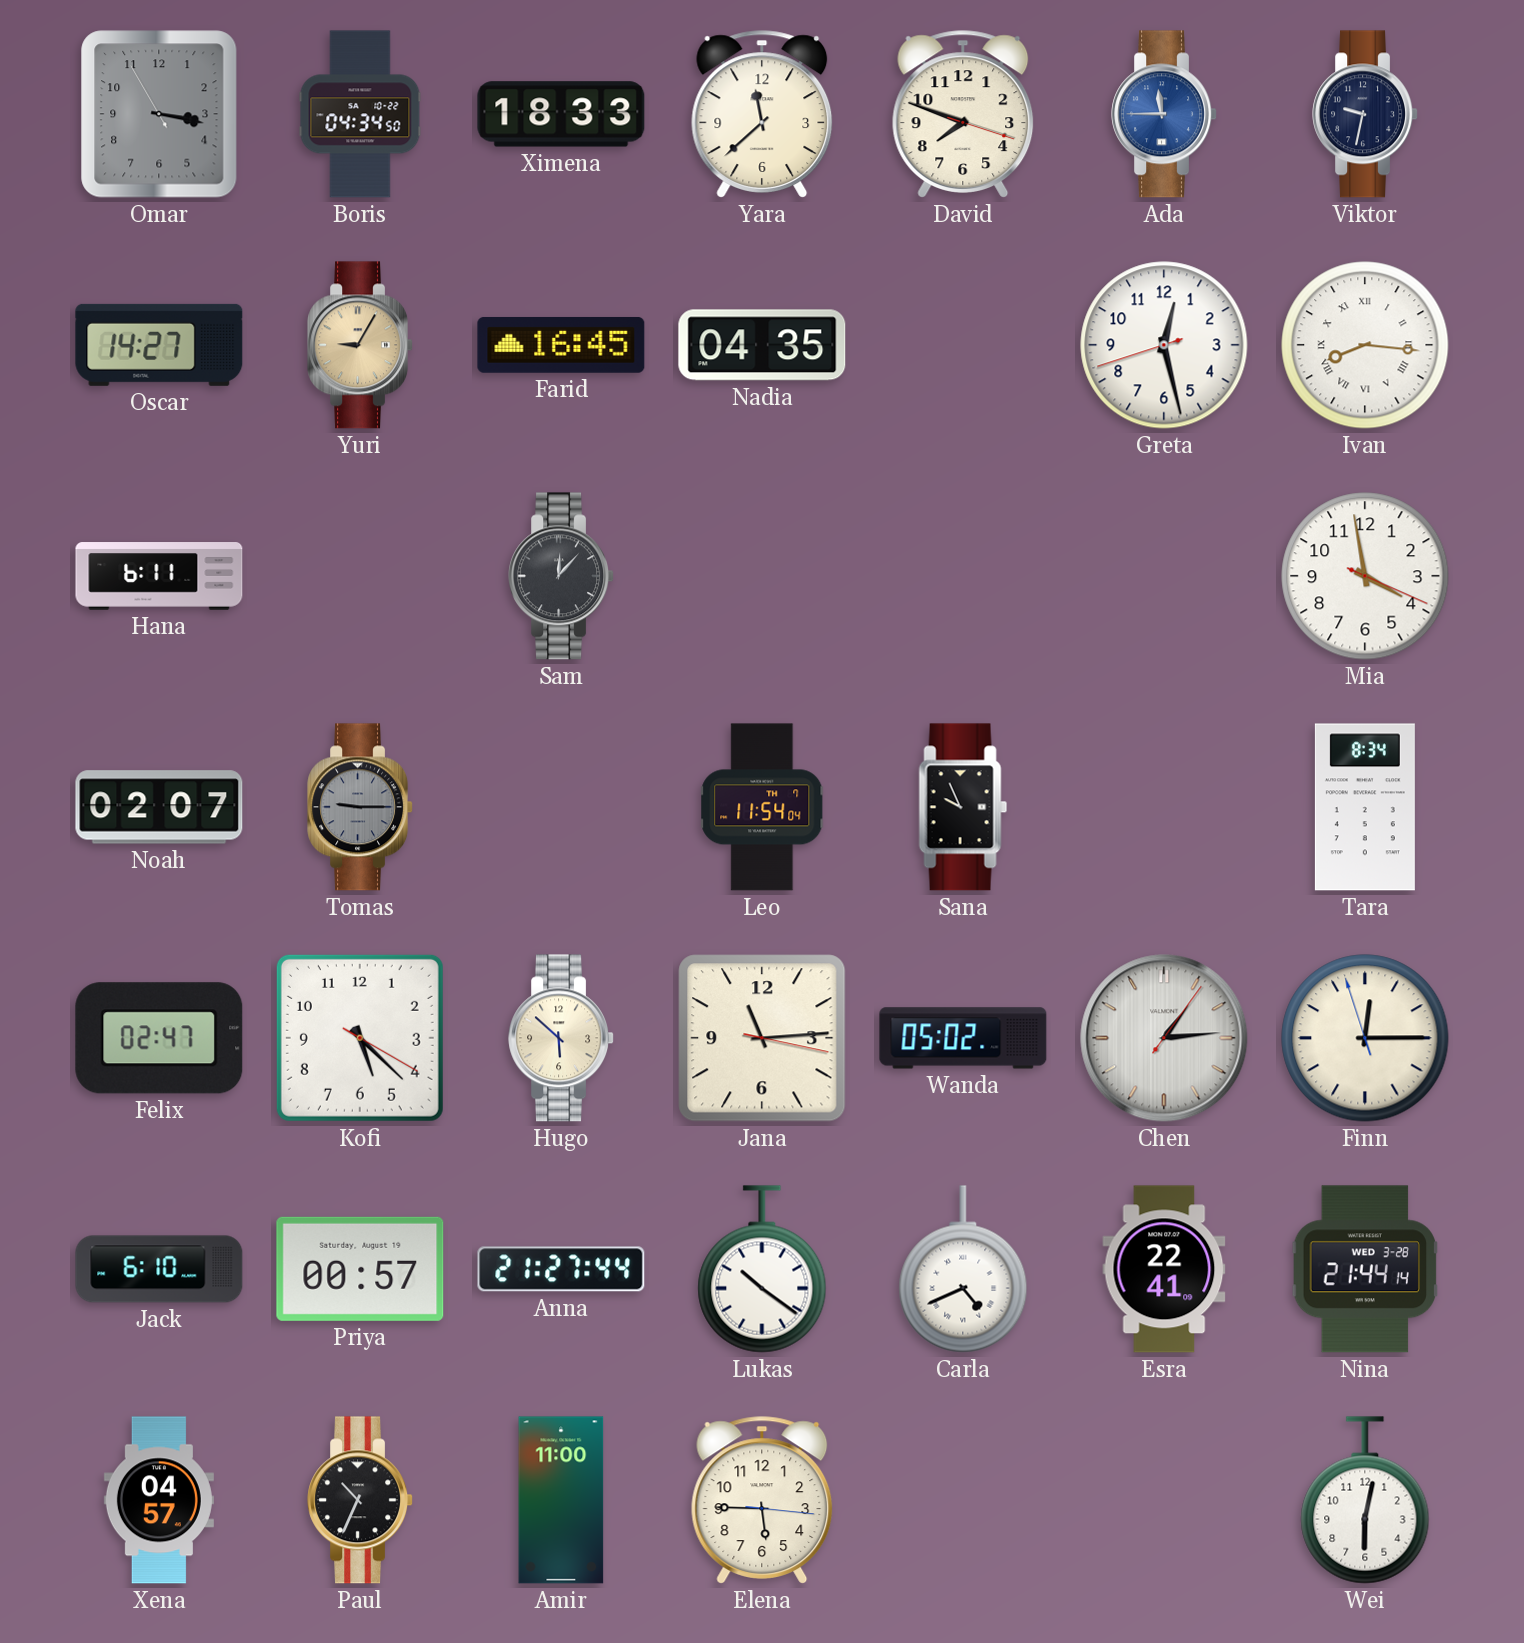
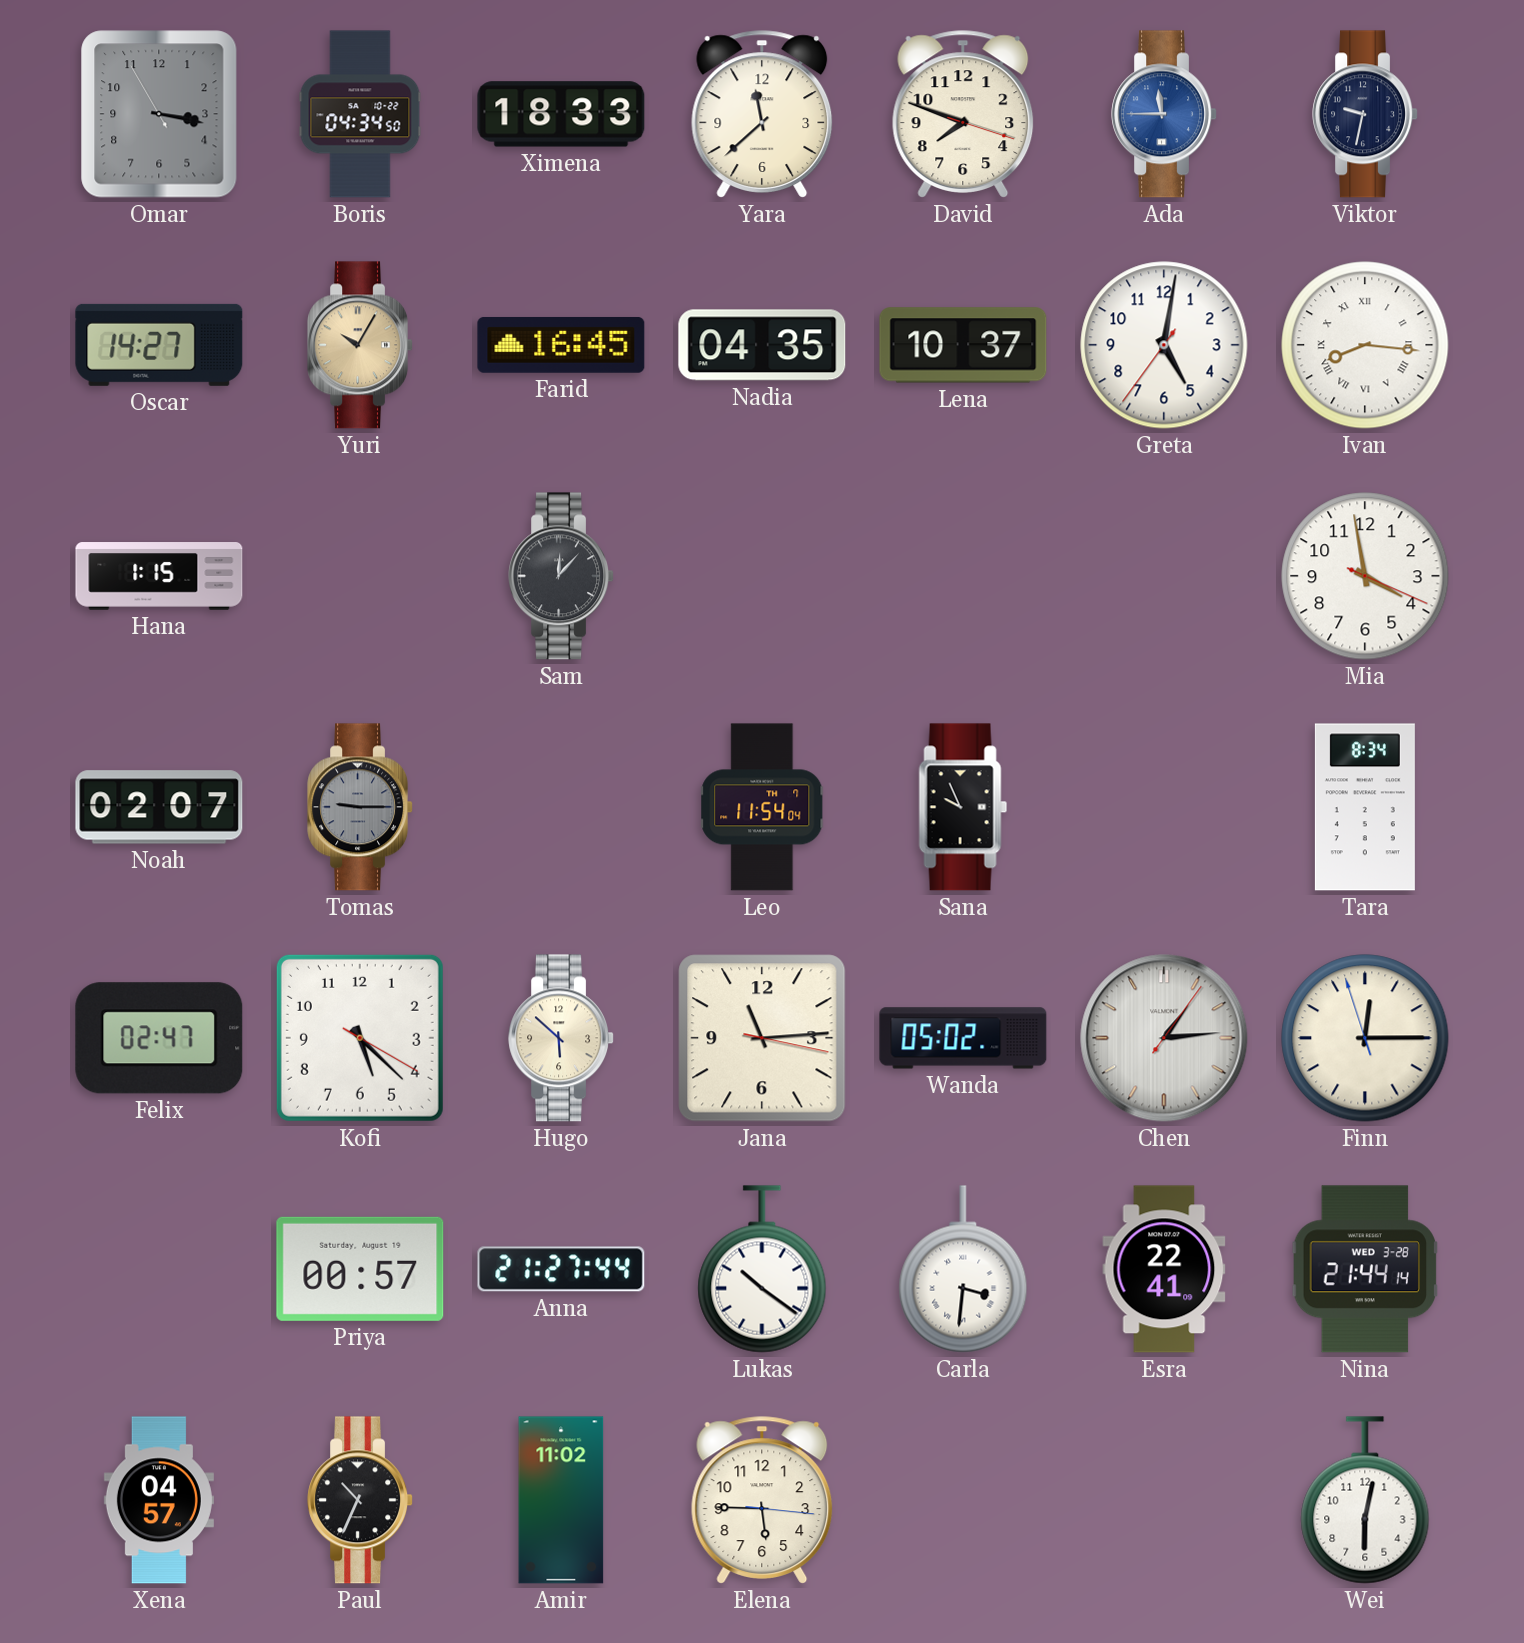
Yuri: 9:05 -> 10:05 (361, 345)
Lena: none -> 10:37 (963, 345)
Greta: 12:27 -> 5:01 (1164, 345)
Hana: 6:11 -> 1:15 (159, 576)
Jack: 6:10 -> none (159, 1269)
Carla: 4:41 -> 3:31 (963, 1269)
Amir: 11:00 -> 11:02 (561, 1500)
